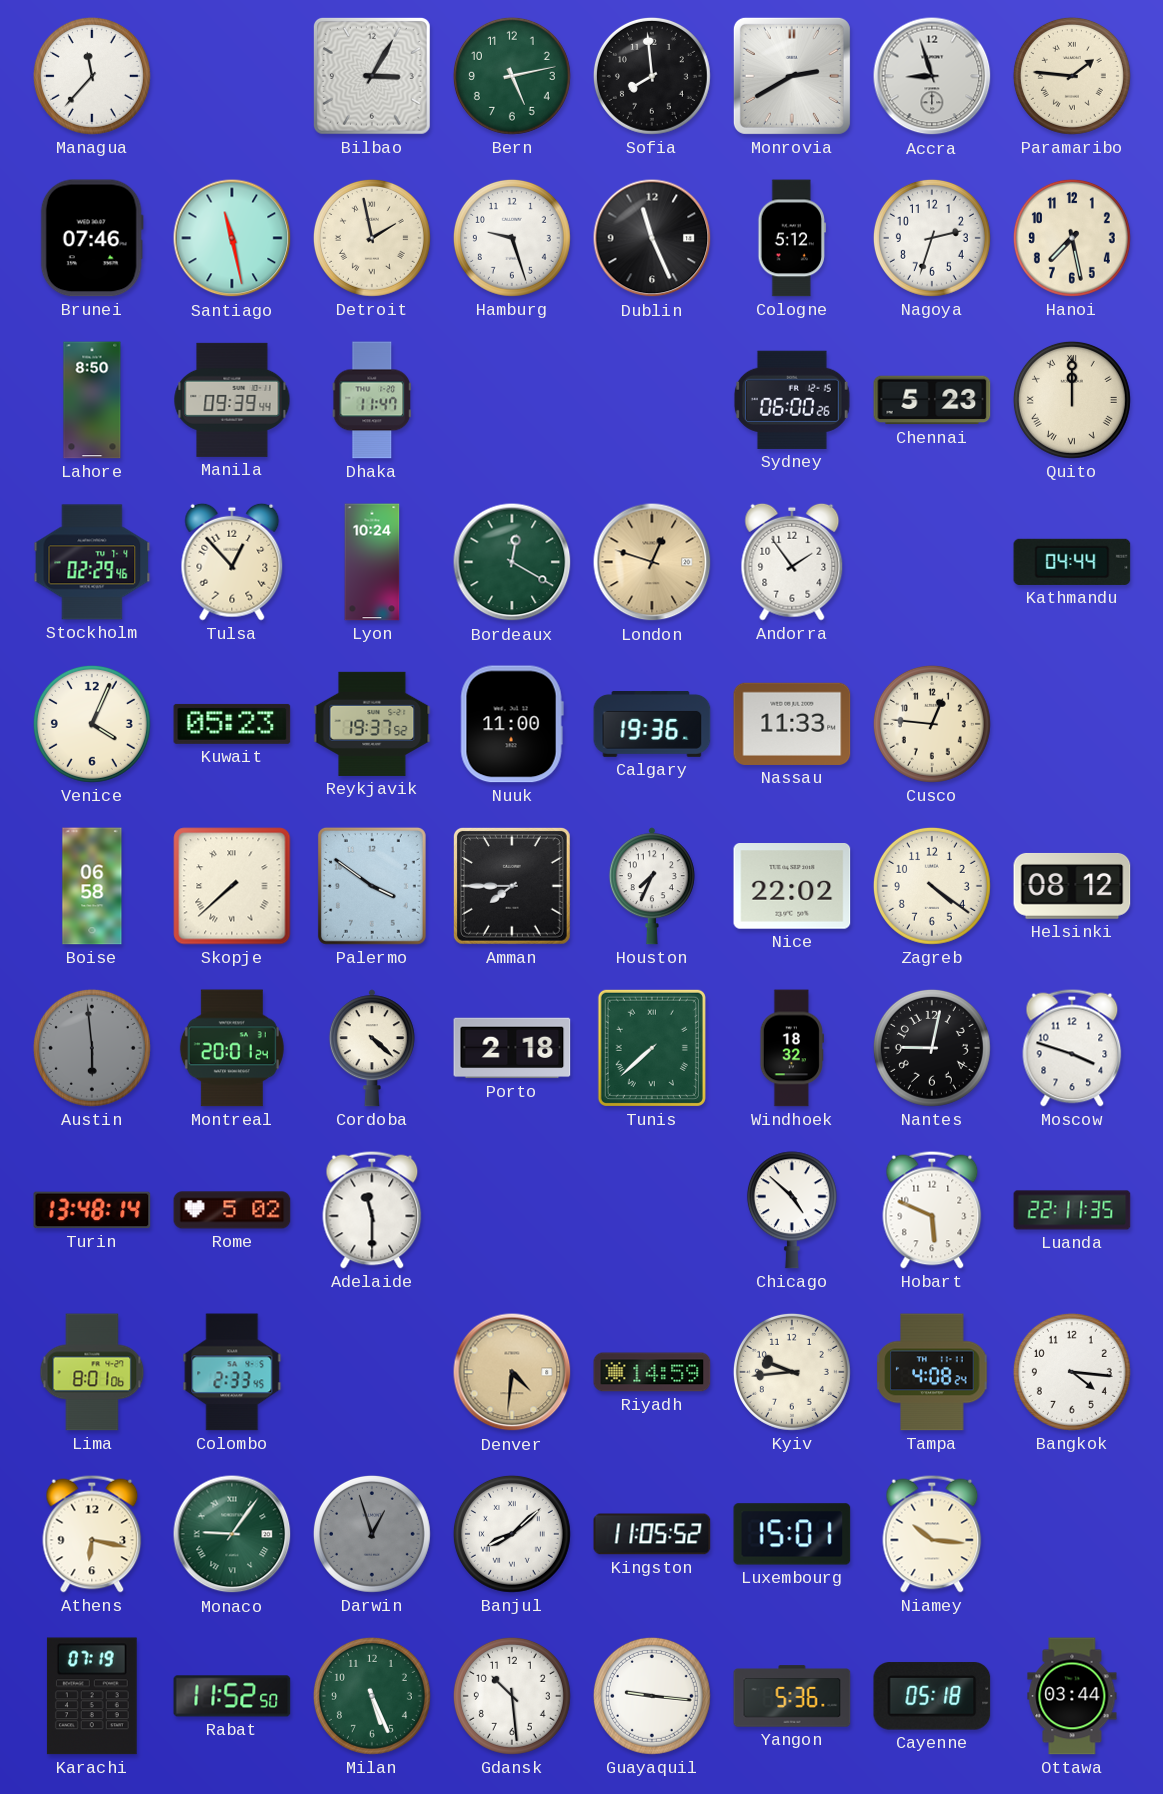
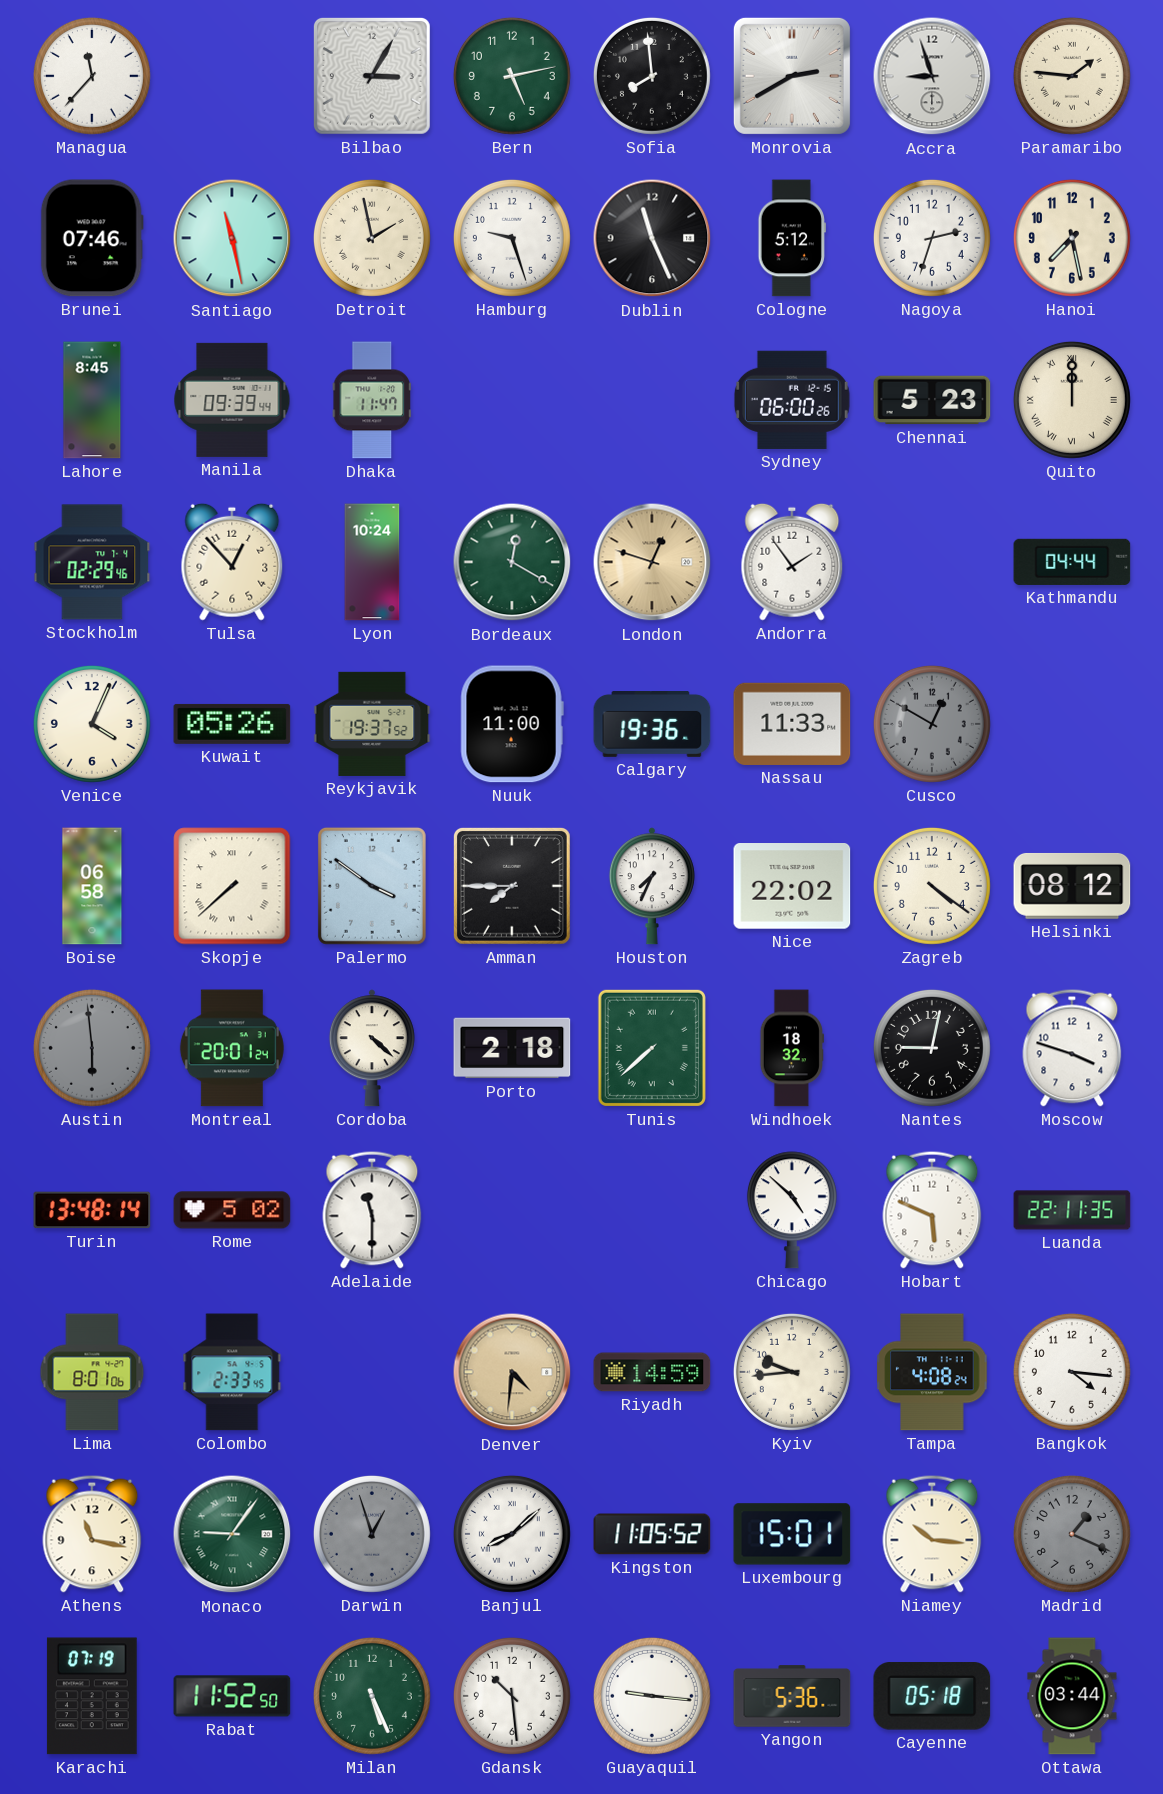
Lahore: 8:50 -> 8:45 (92, 400)
Kuwait: 05:23 -> 05:26 (232, 724)
Cusco: 12:46 -> 12:50 (932, 724)
Cusco dial: cream -> grey (932, 724)
Athens: 6:17 -> 11:17 (92, 1534)
Madrid: none -> 1:19 (1072, 1534)
